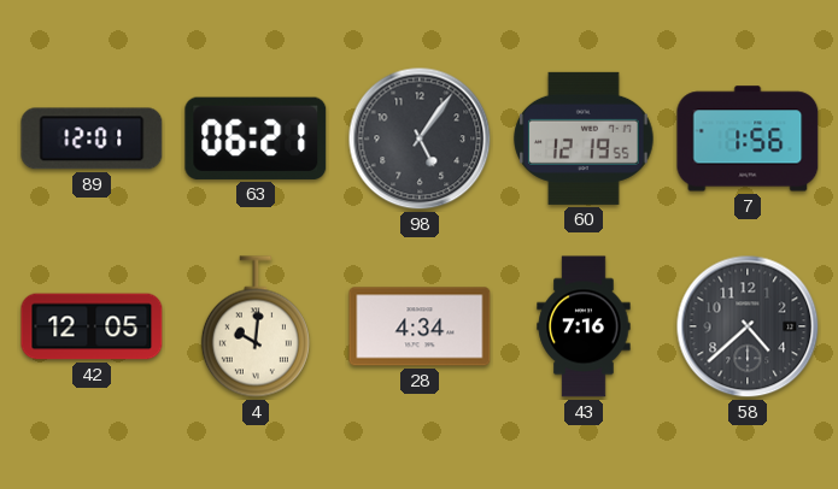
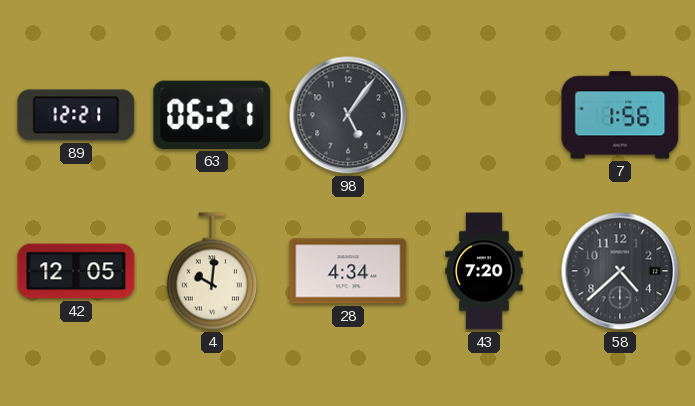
89: 12:01 -> 12:21 (76, 115)
60: 12:19 -> none (584, 139)
43: 7:16 -> 7:20 (484, 271)
